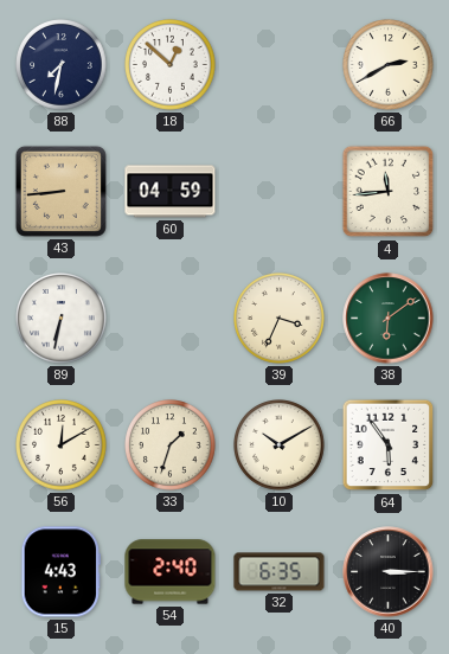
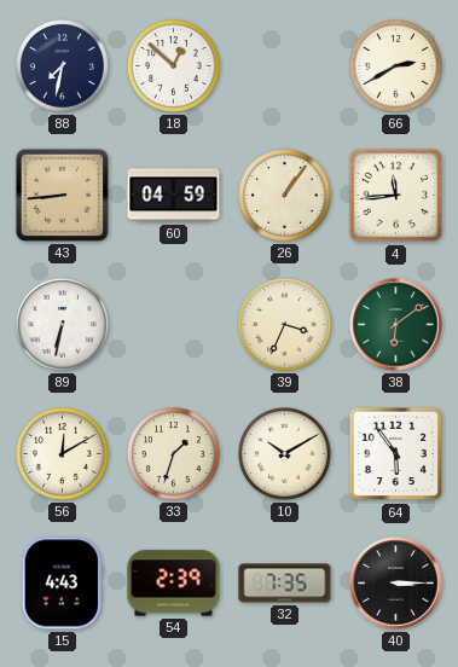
26: none -> 1:06 (285, 196)
54: 2:40 -> 2:39 (174, 584)
32: 6:35 -> 7:35 (285, 584)
